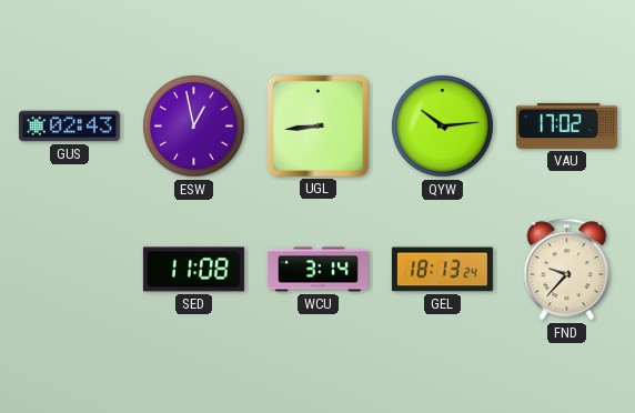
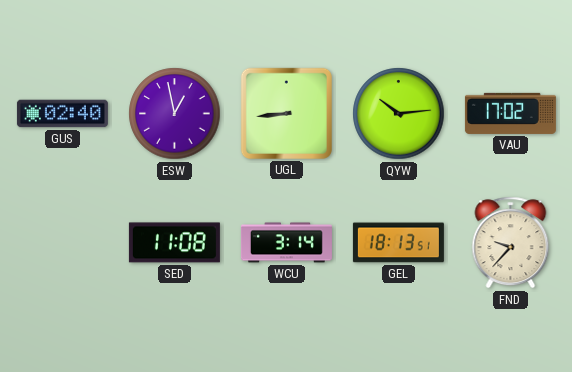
GUS: 02:43 -> 02:40 (62, 114)
GEL: 18:13:24 -> 18:13:51 (398, 243)
